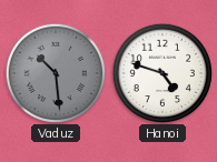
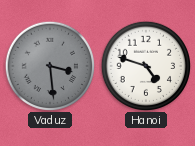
Vaduz: 10:29 -> 3:29 (49, 65)
